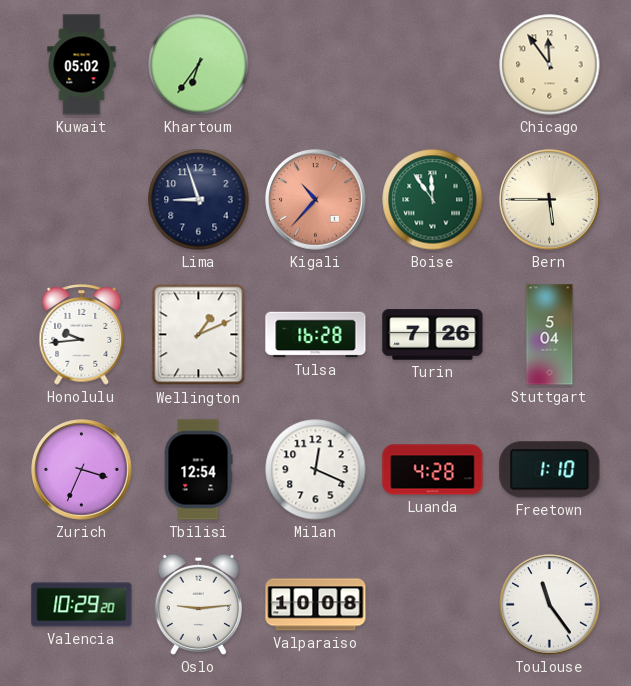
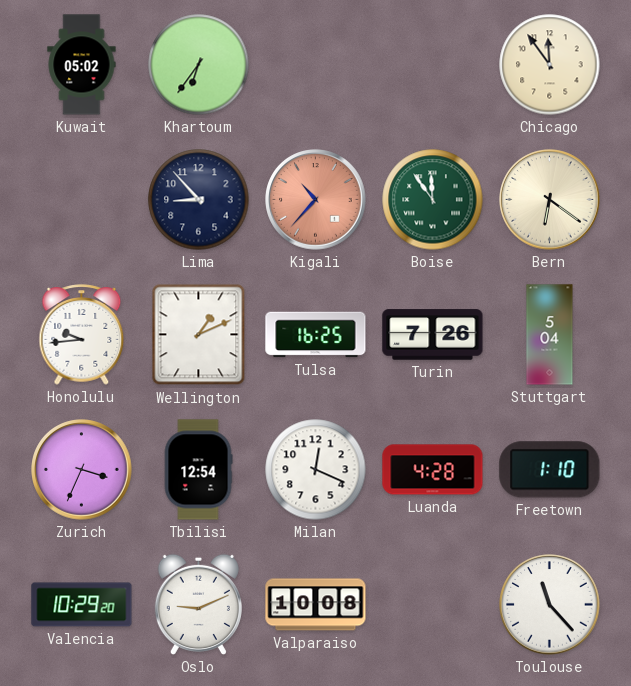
Lima: 8:57 -> 8:53 (199, 200)
Bern: 5:45 -> 6:21 (550, 200)
Tulsa: 16:28 -> 16:25 (316, 335)
Oslo: 9:14 -> 9:11 (198, 604)
Toulouse: 11:24 -> 11:23 (550, 605)
